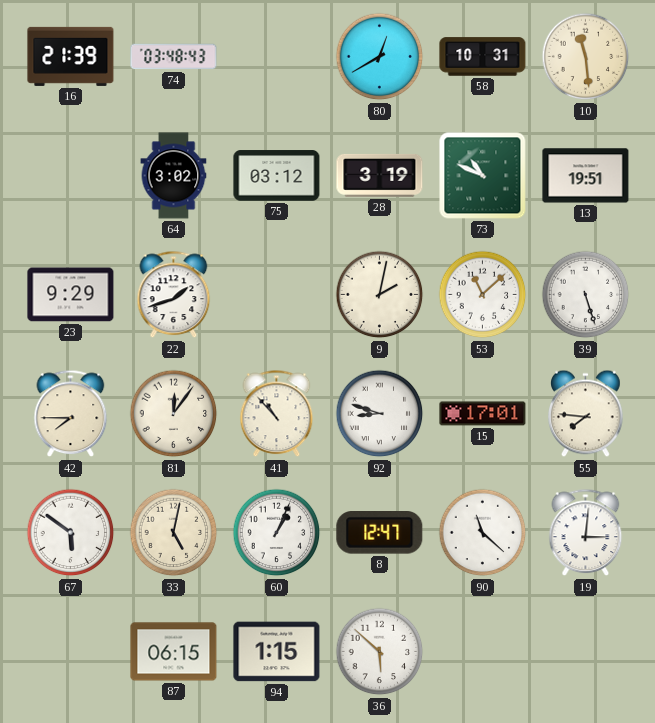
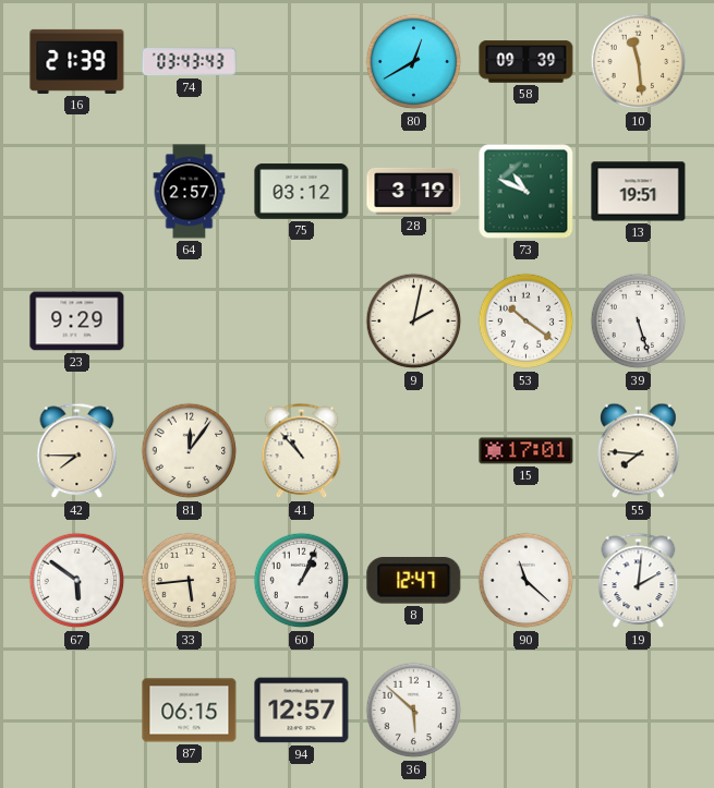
74: 03:48 -> 03:43 (190, 62)
58: 10:31 -> 09:39 (527, 62)
64: 3:02 -> 2:57 (190, 192)
22: 1:42 -> none (174, 295)
53: 11:08 -> 10:21 (527, 322)
92: 8:48 -> none (380, 414)
33: 5:02 -> 5:44 (190, 581)
19: 3:01 -> 2:01 (639, 581)
94: 1:15 -> 12:57 (302, 711)
